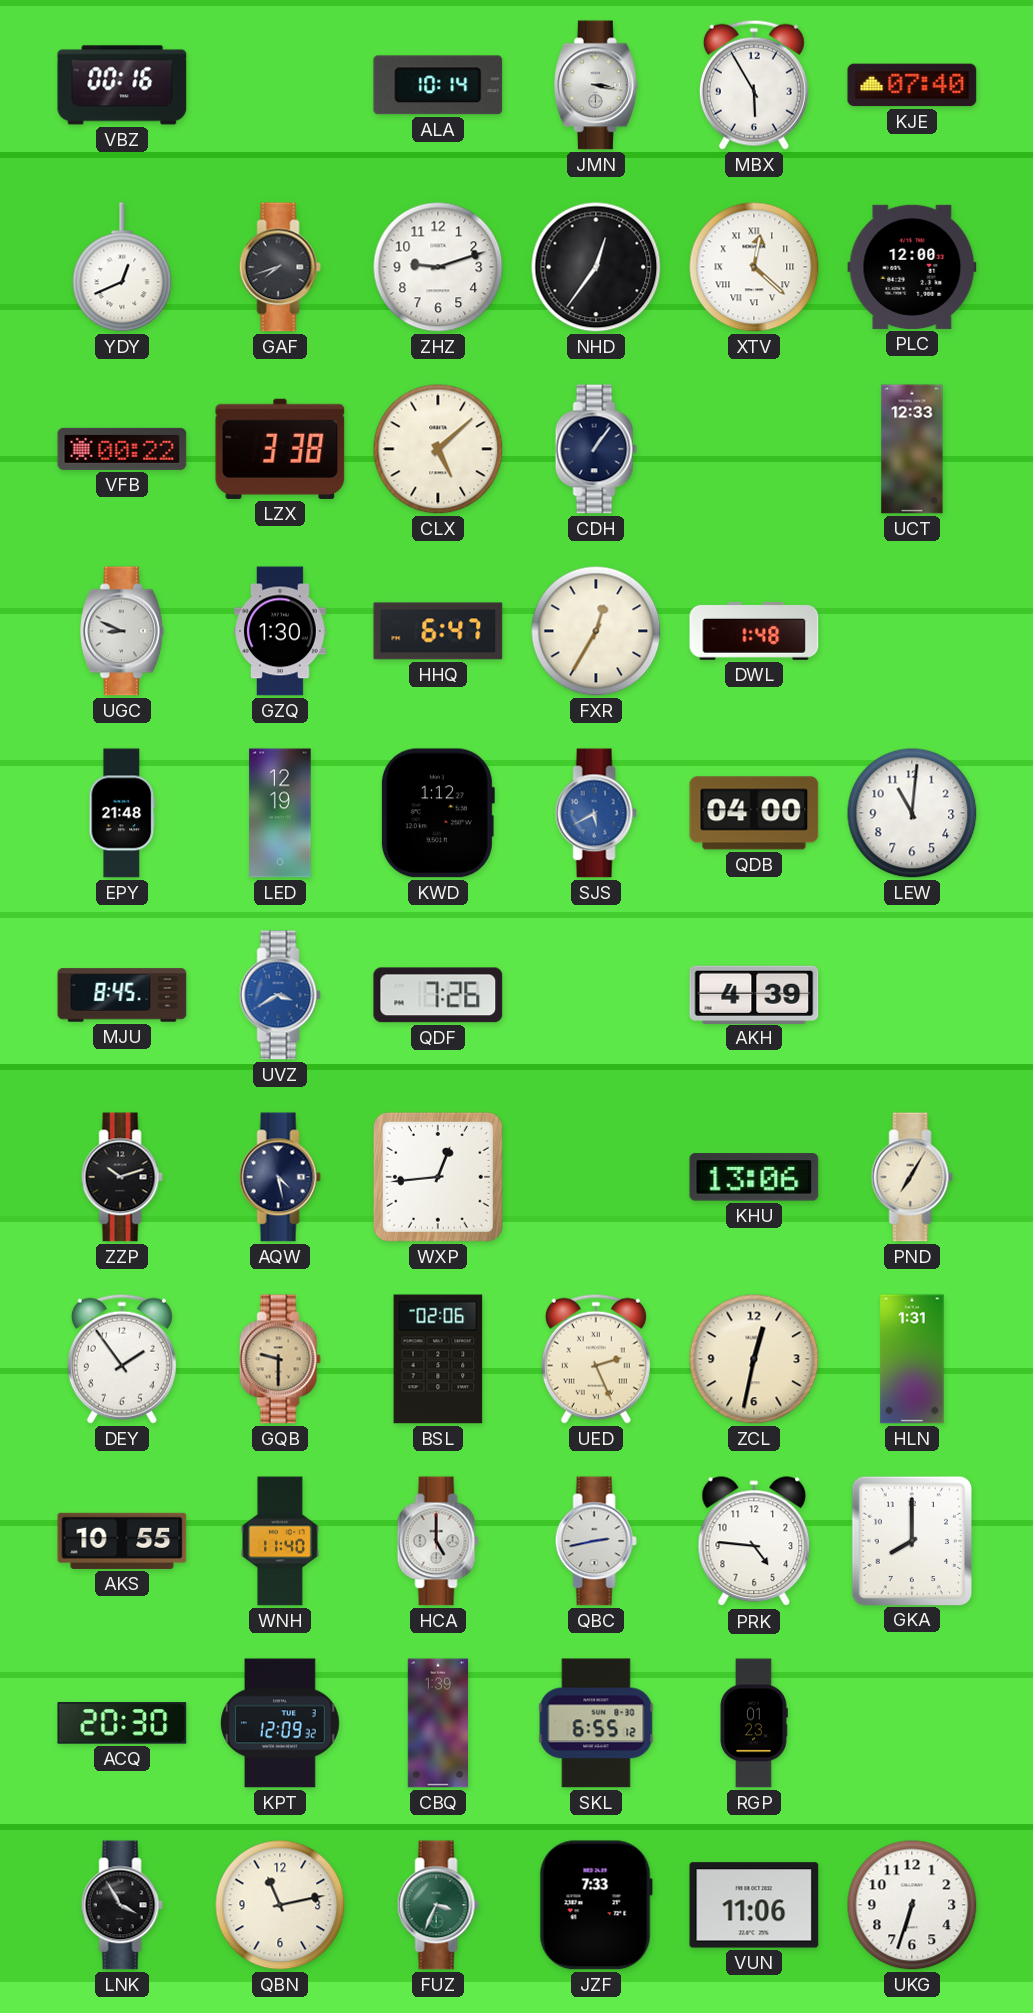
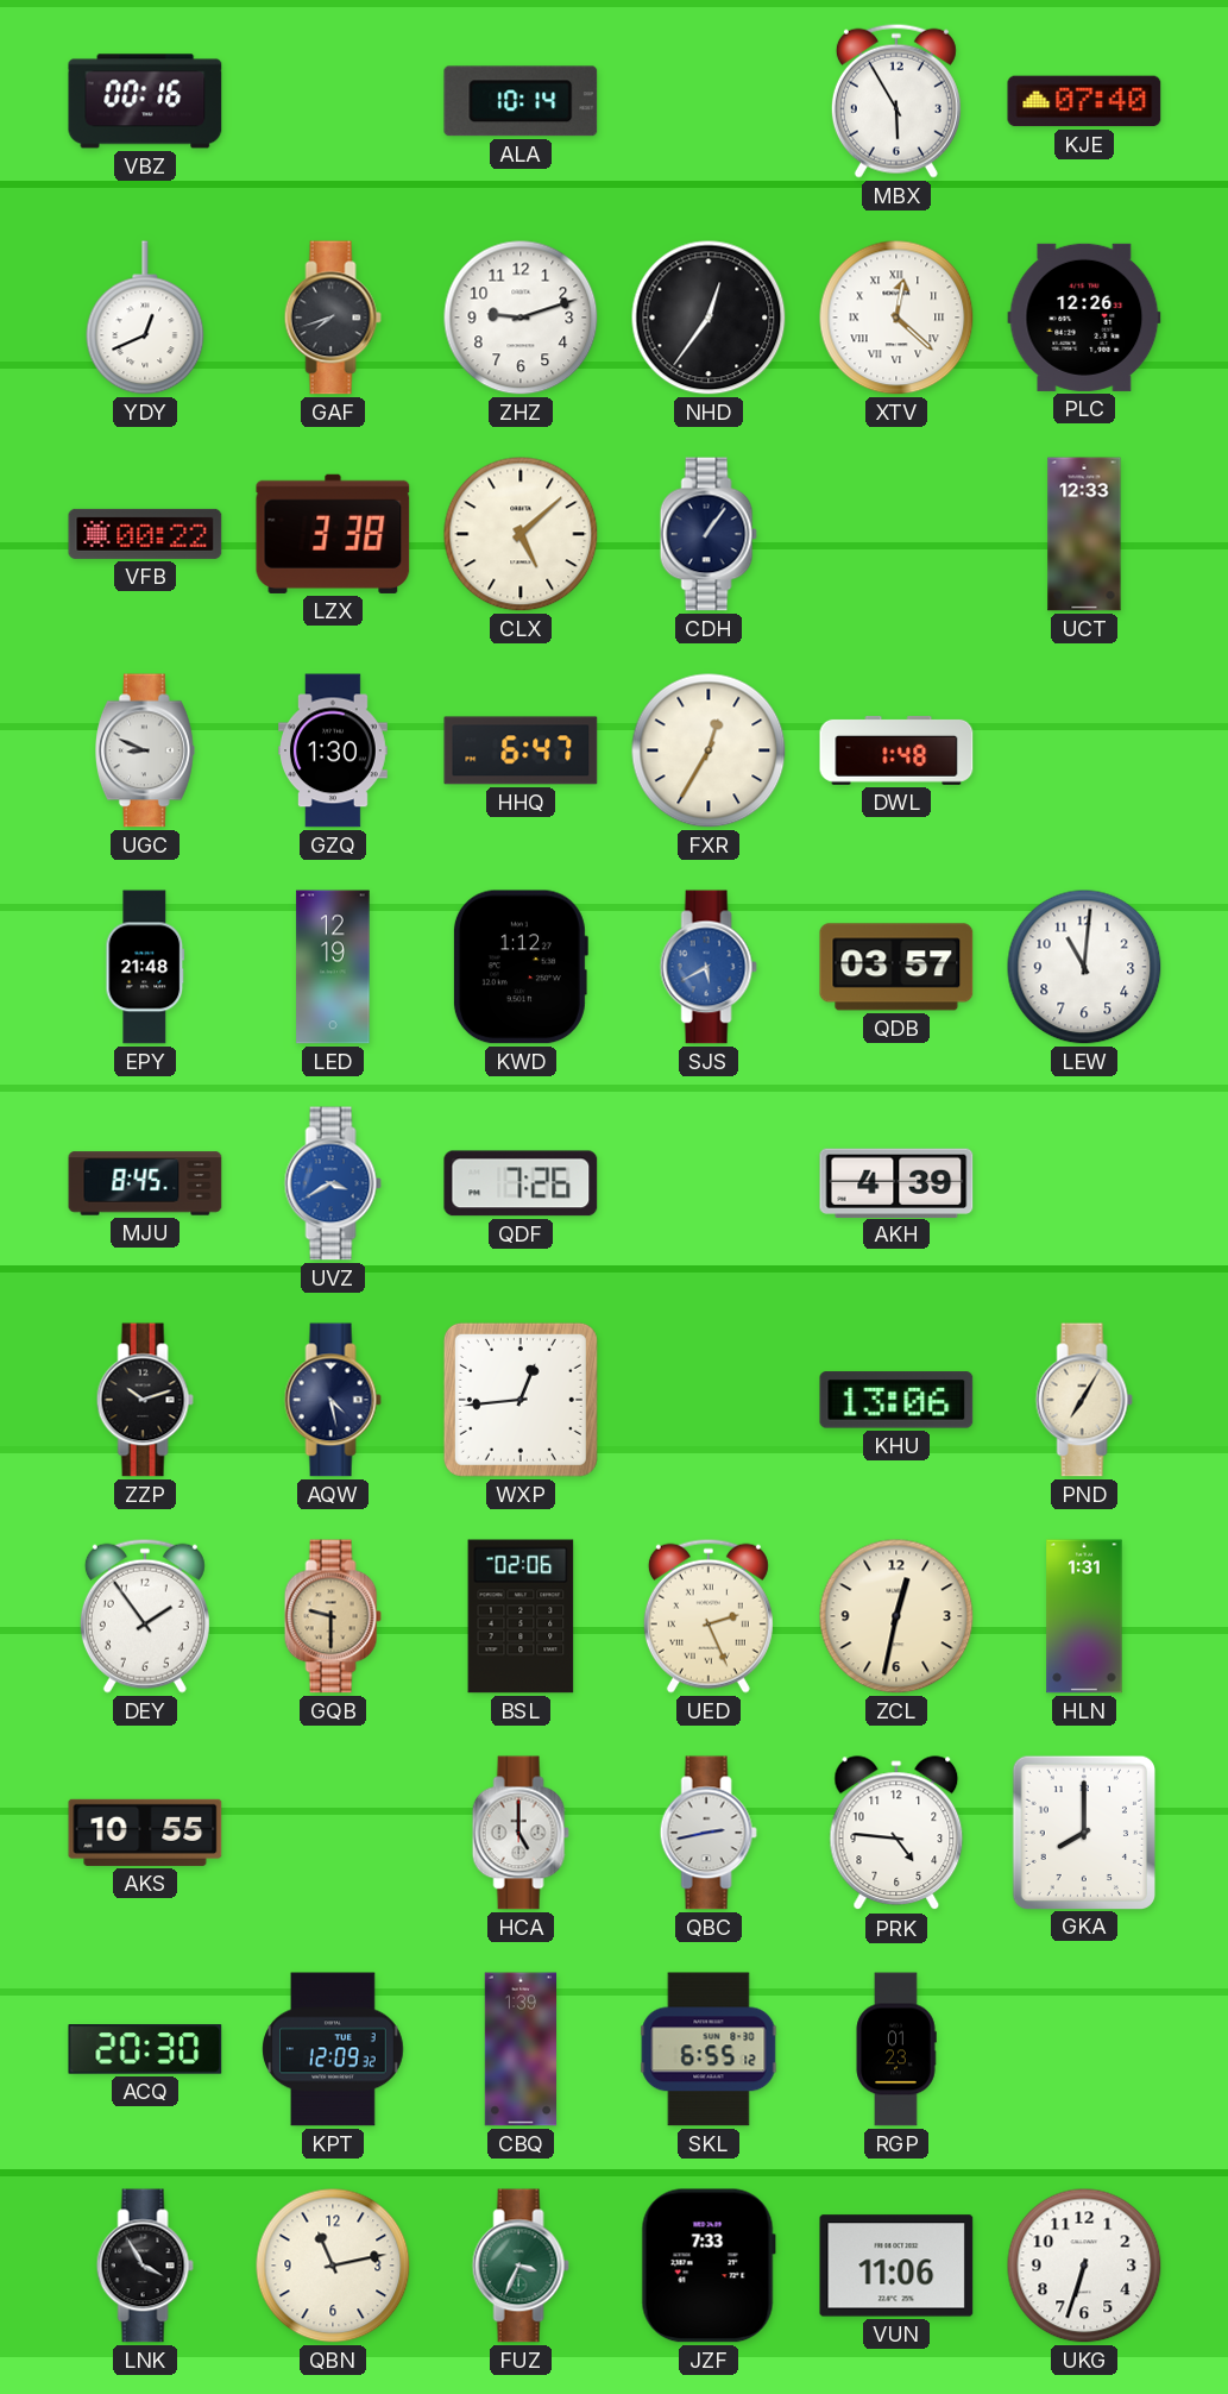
JMN: 3:17 -> none (596, 85)
PLC: 12:00 -> 12:26 (1084, 318)
QDB: 04:00 -> 03:57 (896, 967)
WNH: 11:40 -> none (280, 1541)
